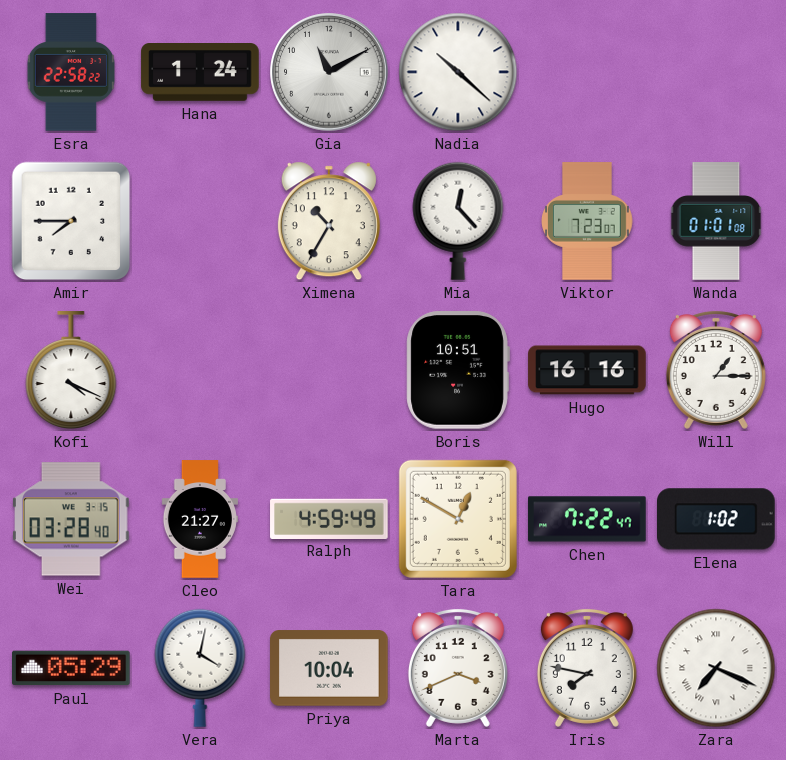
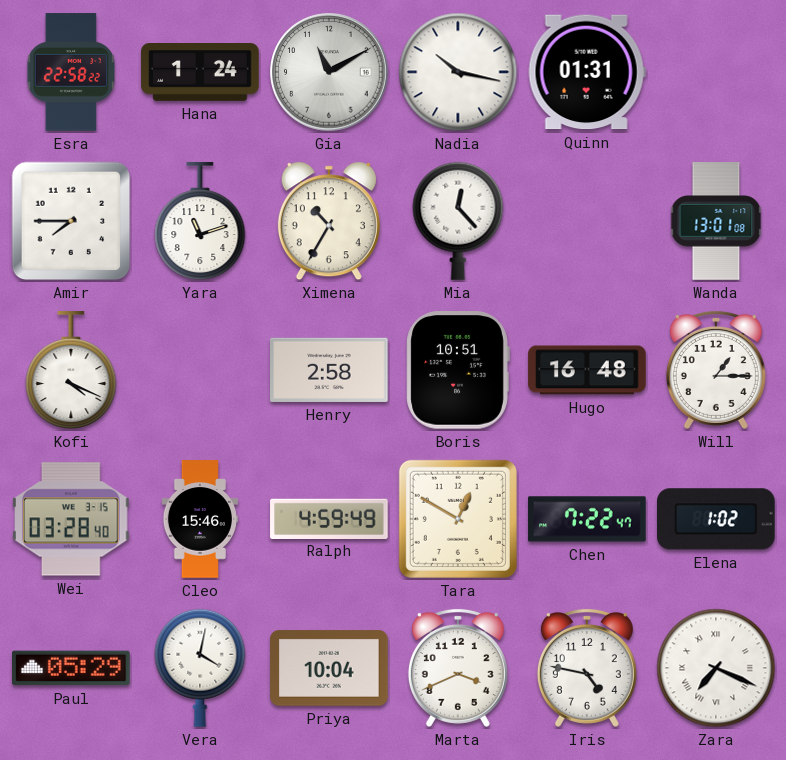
Nadia: 10:22 -> 10:17 (458, 72)
Quinn: none -> 01:31 (587, 72)
Yara: none -> 11:12 (200, 222)
Viktor: 7:23 -> none (588, 221)
Wanda: 01:01 -> 13:01 (716, 221)
Henry: none -> 2:58 (329, 370)
Hugo: 16:16 -> 16:48 (587, 370)
Cleo: 21:27 -> 15:46 (200, 519)
Iris: 7:47 -> 4:47 (587, 668)
